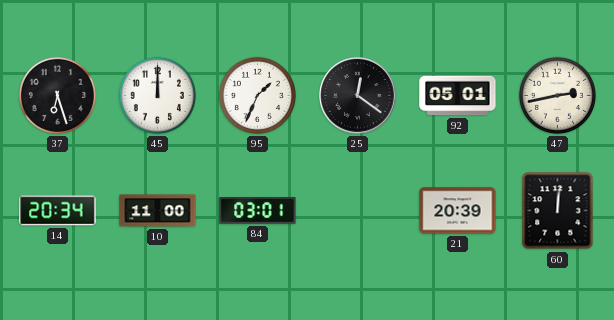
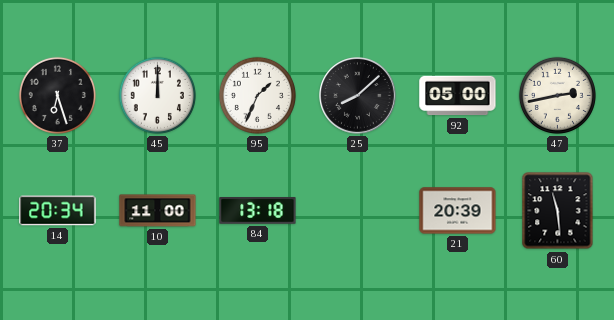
25: 12:21 -> 8:08 (358, 96)
92: 05:01 -> 05:00 (458, 96)
84: 03:01 -> 13:18 (258, 211)
60: 12:01 -> 11:29 (558, 211)
